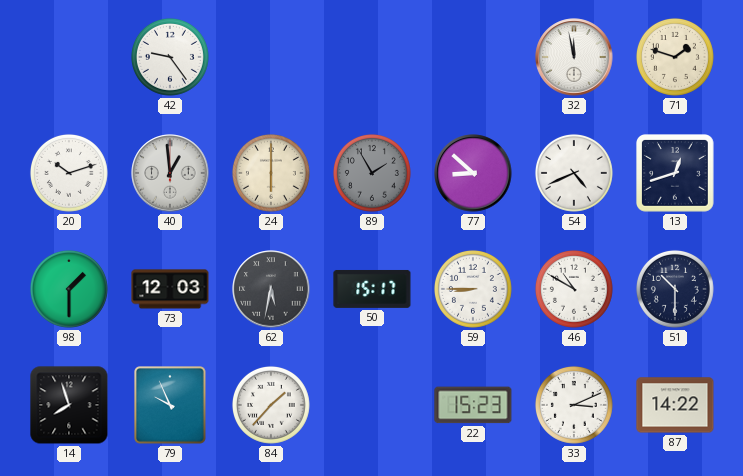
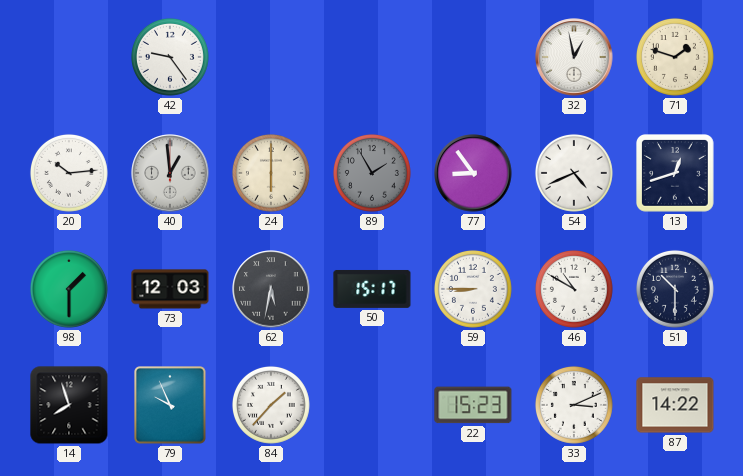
32: 11:58 -> 12:58 (574, 57)
20: 10:12 -> 10:14 (69, 173)
77: 8:52 -> 8:54 (473, 173)
